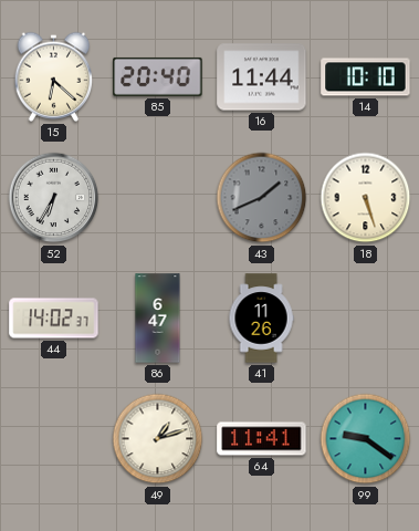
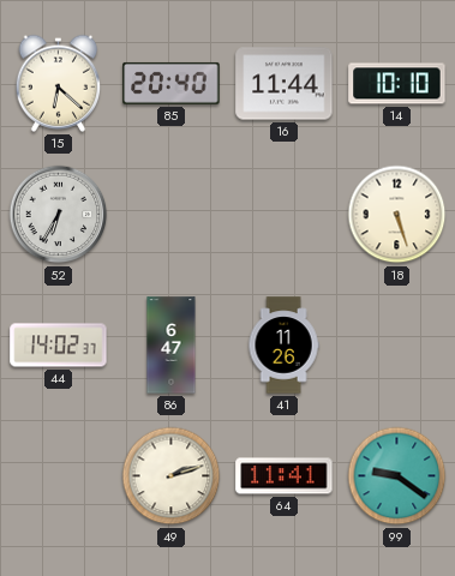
43: 1:41 -> none (262, 198)
49: 1:12 -> 2:12 (172, 476)
